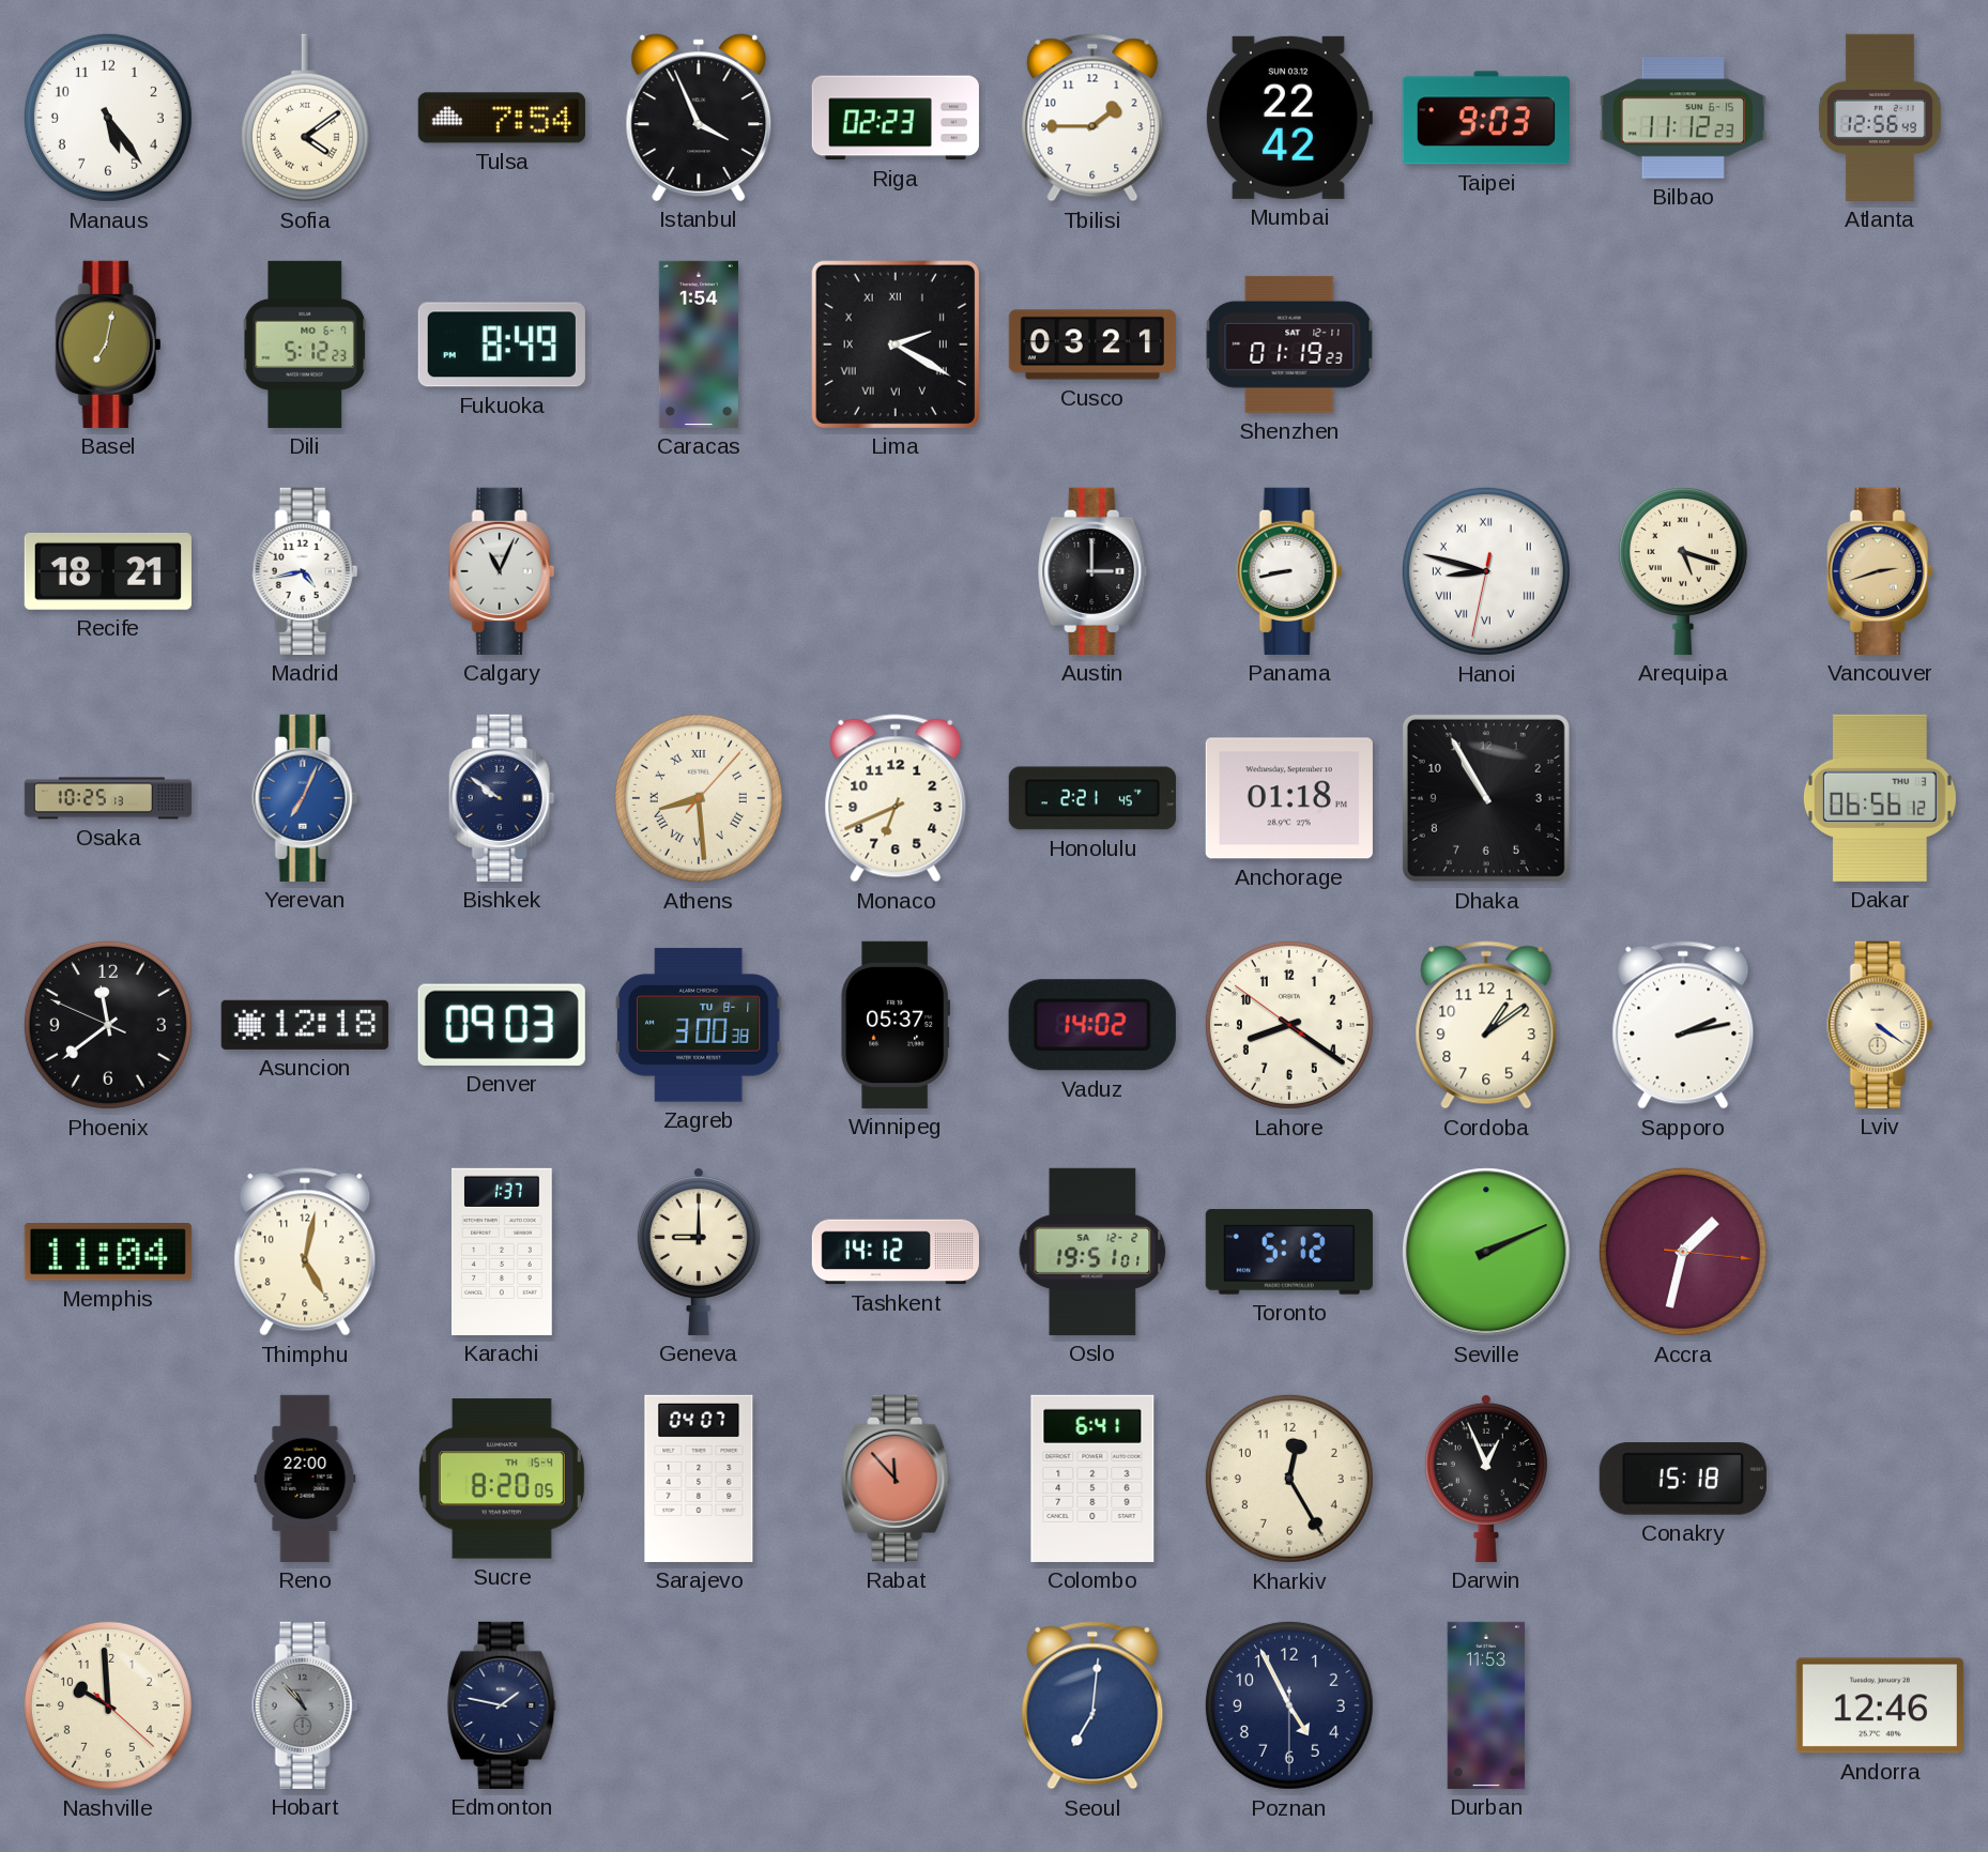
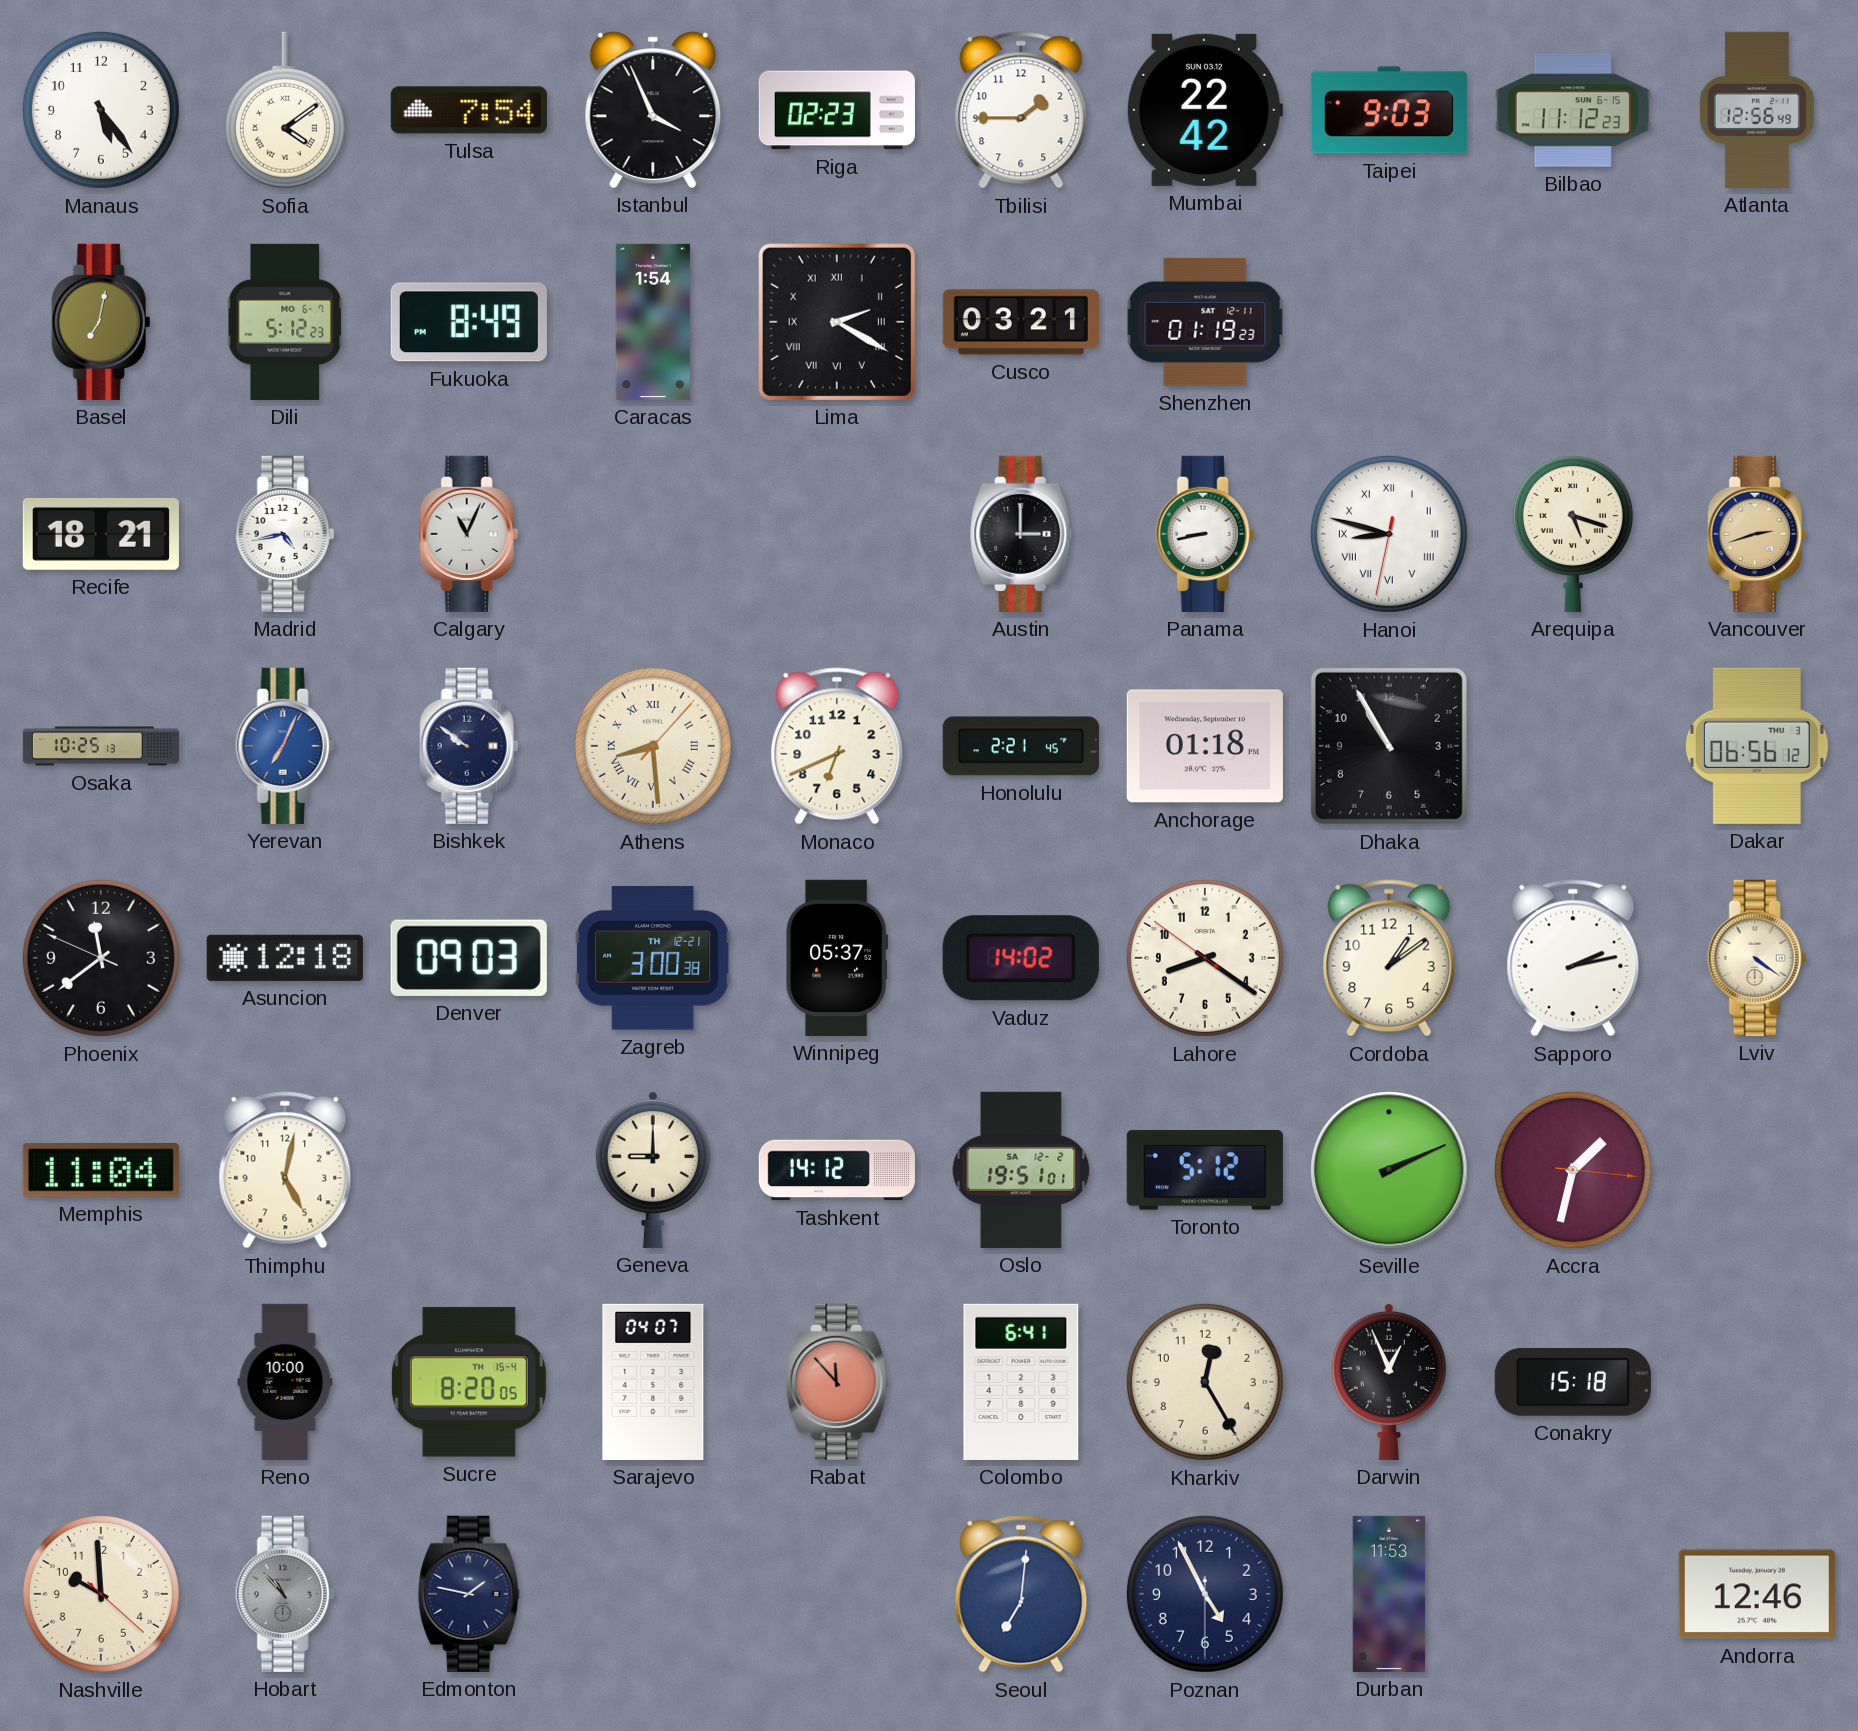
Zagreb date: TU 8-1 -> TH 12-21 (653, 958)
Karachi: 1:37 -> none (503, 1252)
Reno: 22:00 -> 10:00 (285, 1382)
